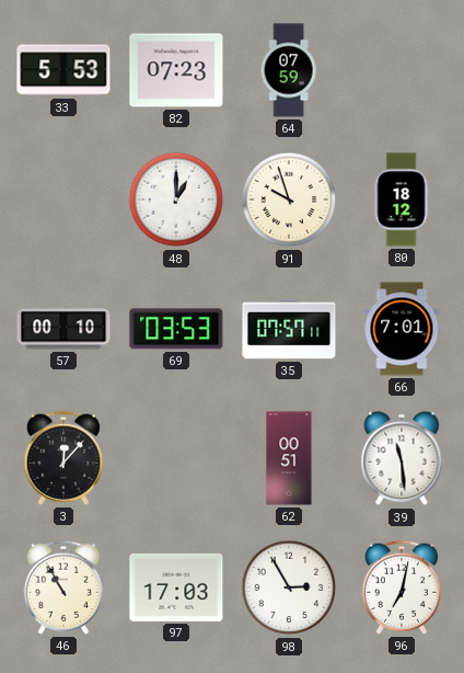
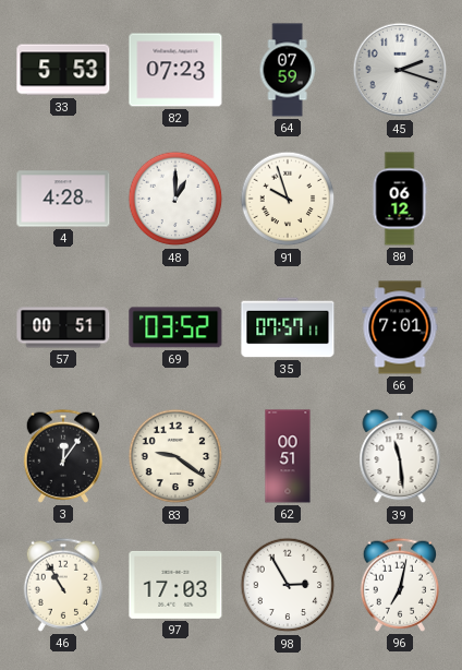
45: none -> 2:18 (400, 70)
4: none -> 4:28 (63, 199)
80: 18:12 -> 06:12 (400, 199)
57: 00:10 -> 00:51 (63, 327)
69: 03:53 -> 03:52 (175, 327)
3: 12:07 -> 12:06 (62, 456)
83: none -> 9:21 (175, 456)
